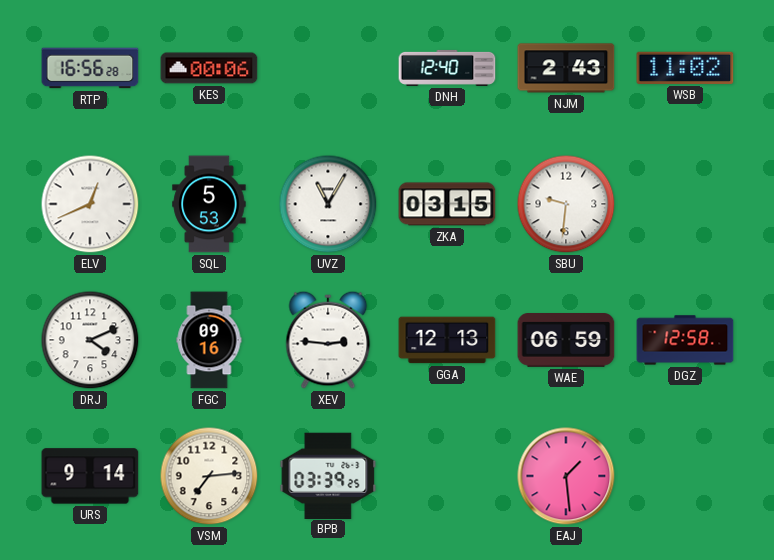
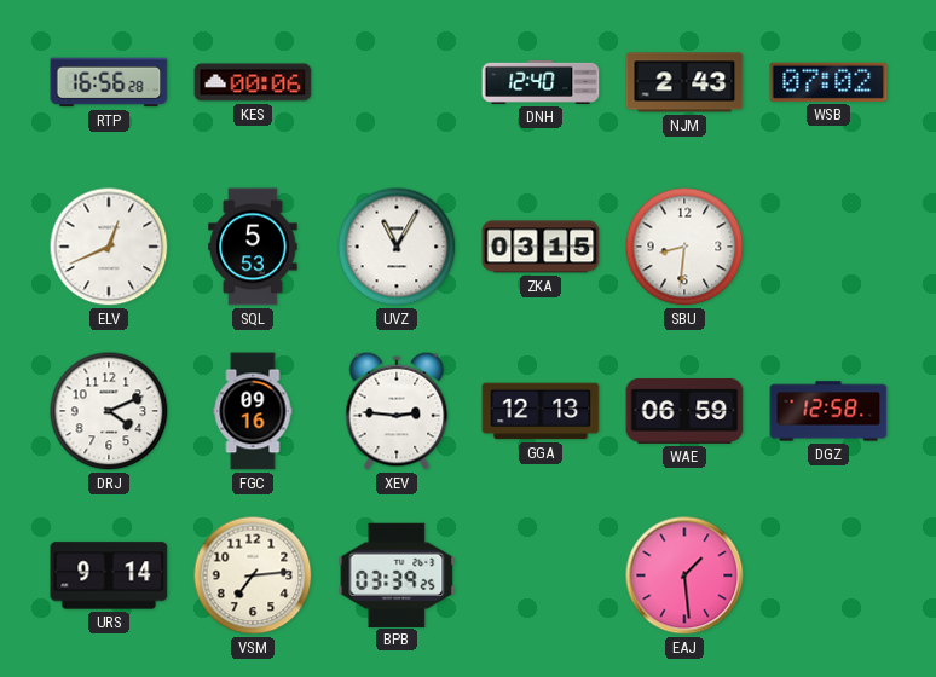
WSB: 11:02 -> 07:02 (828, 82)
SBU: 9:31 -> 8:31 (684, 247)
